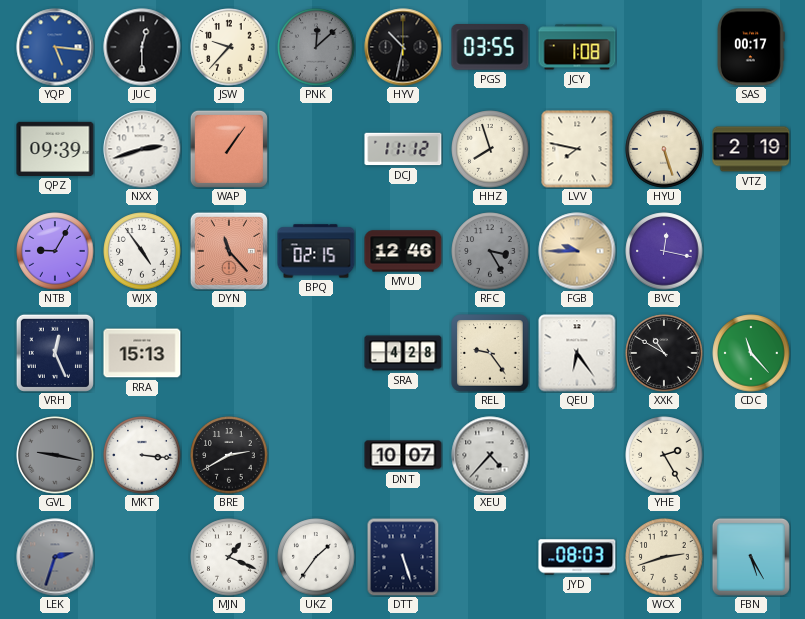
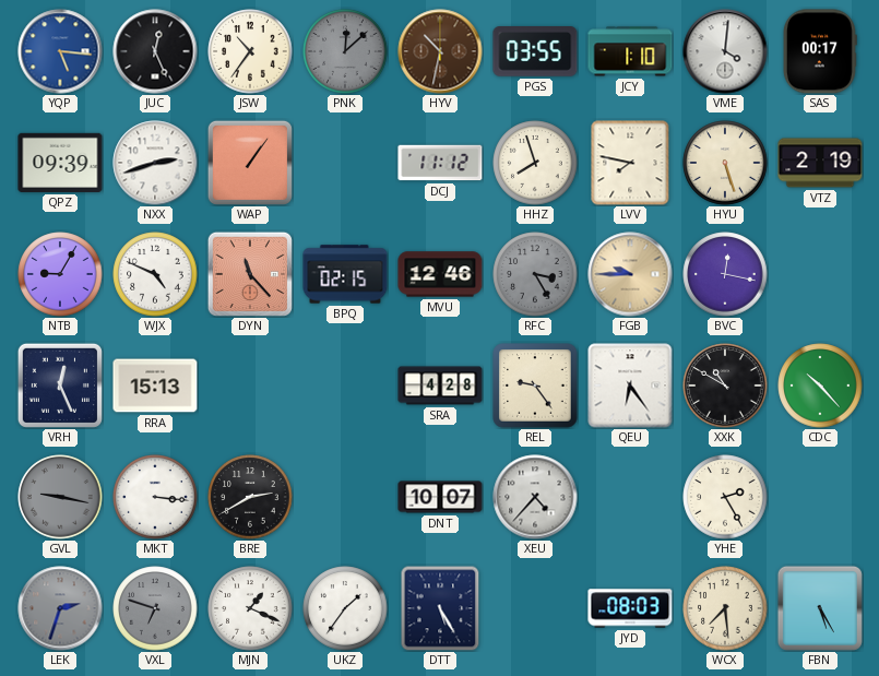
JUC: 12:30 -> 12:26 (155, 51)
JSW: 9:37 -> 10:36 (250, 51)
HYV dial: black -> brown (440, 51)
JCY: 1:08 -> 1:10 (630, 51)
VME: none -> 4:01 (725, 51)
WJX: 4:54 -> 4:49 (155, 274)
CDC: 11:23 -> 10:23 (820, 386)
VXL: none -> 6:48 (155, 608)
DTT: 5:27 -> 5:25 (440, 608)
WCX: 2:42 -> 7:29 (725, 608)
